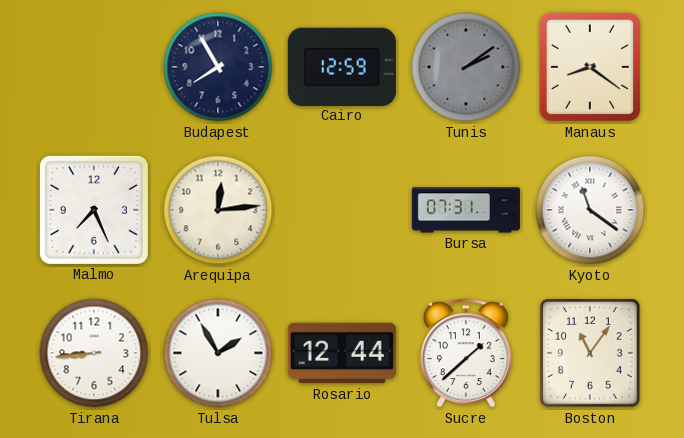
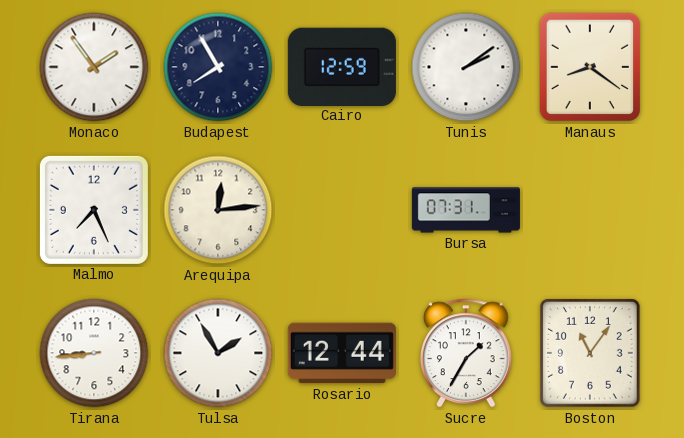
Monaco: none -> 1:54 (94, 67)
Tunis dial: grey -> white (466, 67)
Kyoto: 11:21 -> none (590, 210)
Sucre: 1:38 -> 1:35 (467, 353)
